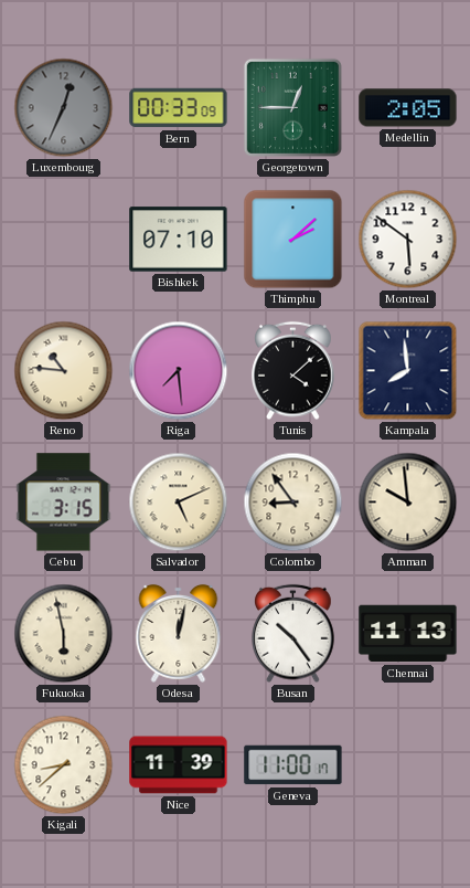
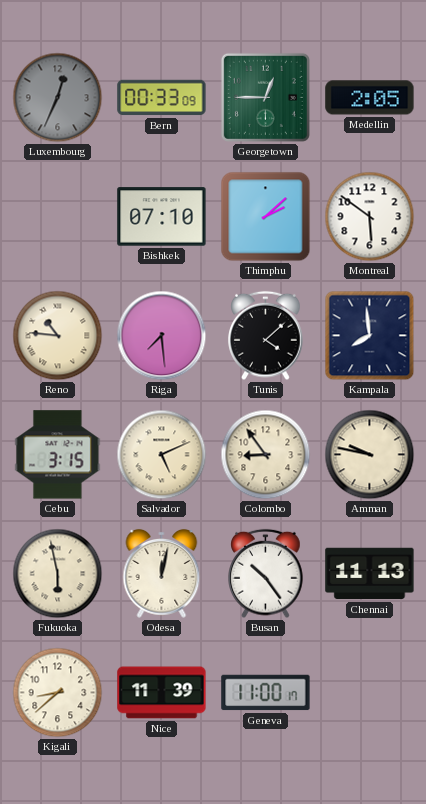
Amman: 9:59 -> 9:47 (370, 455)
